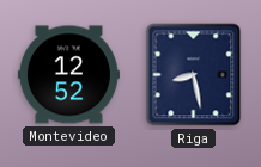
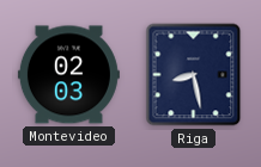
Montevideo: 12:52 -> 02:03 (68, 75)
